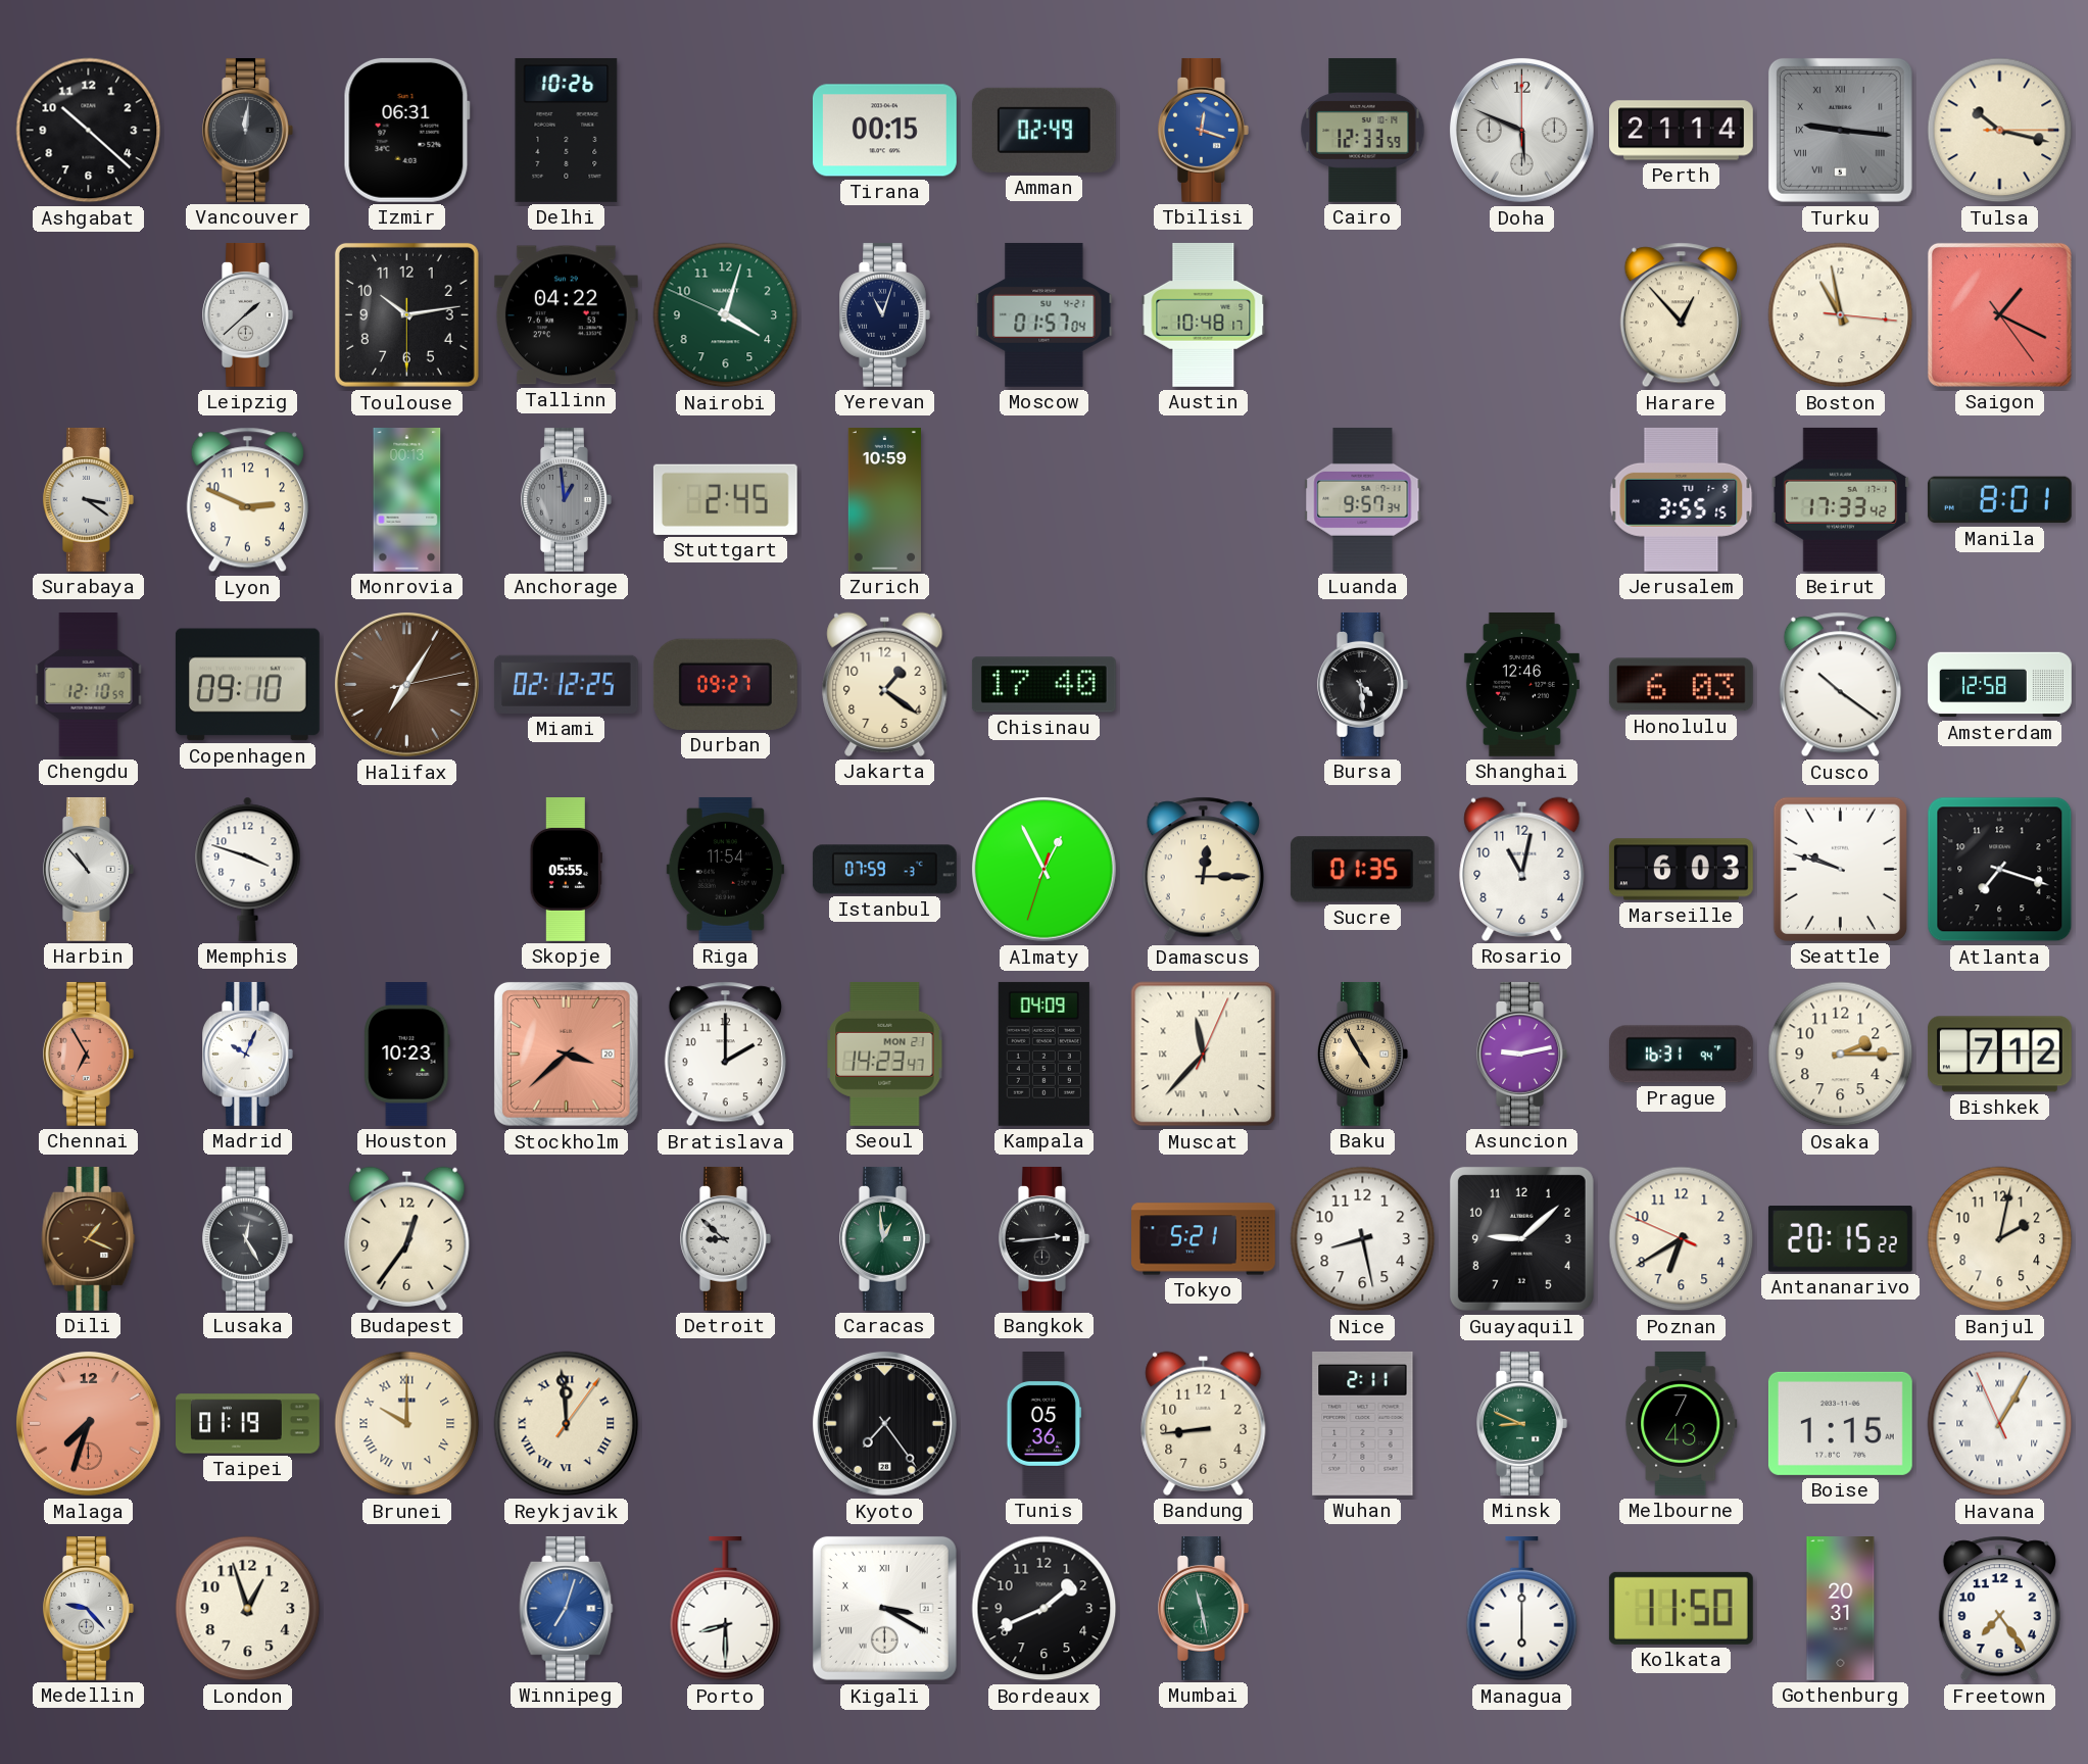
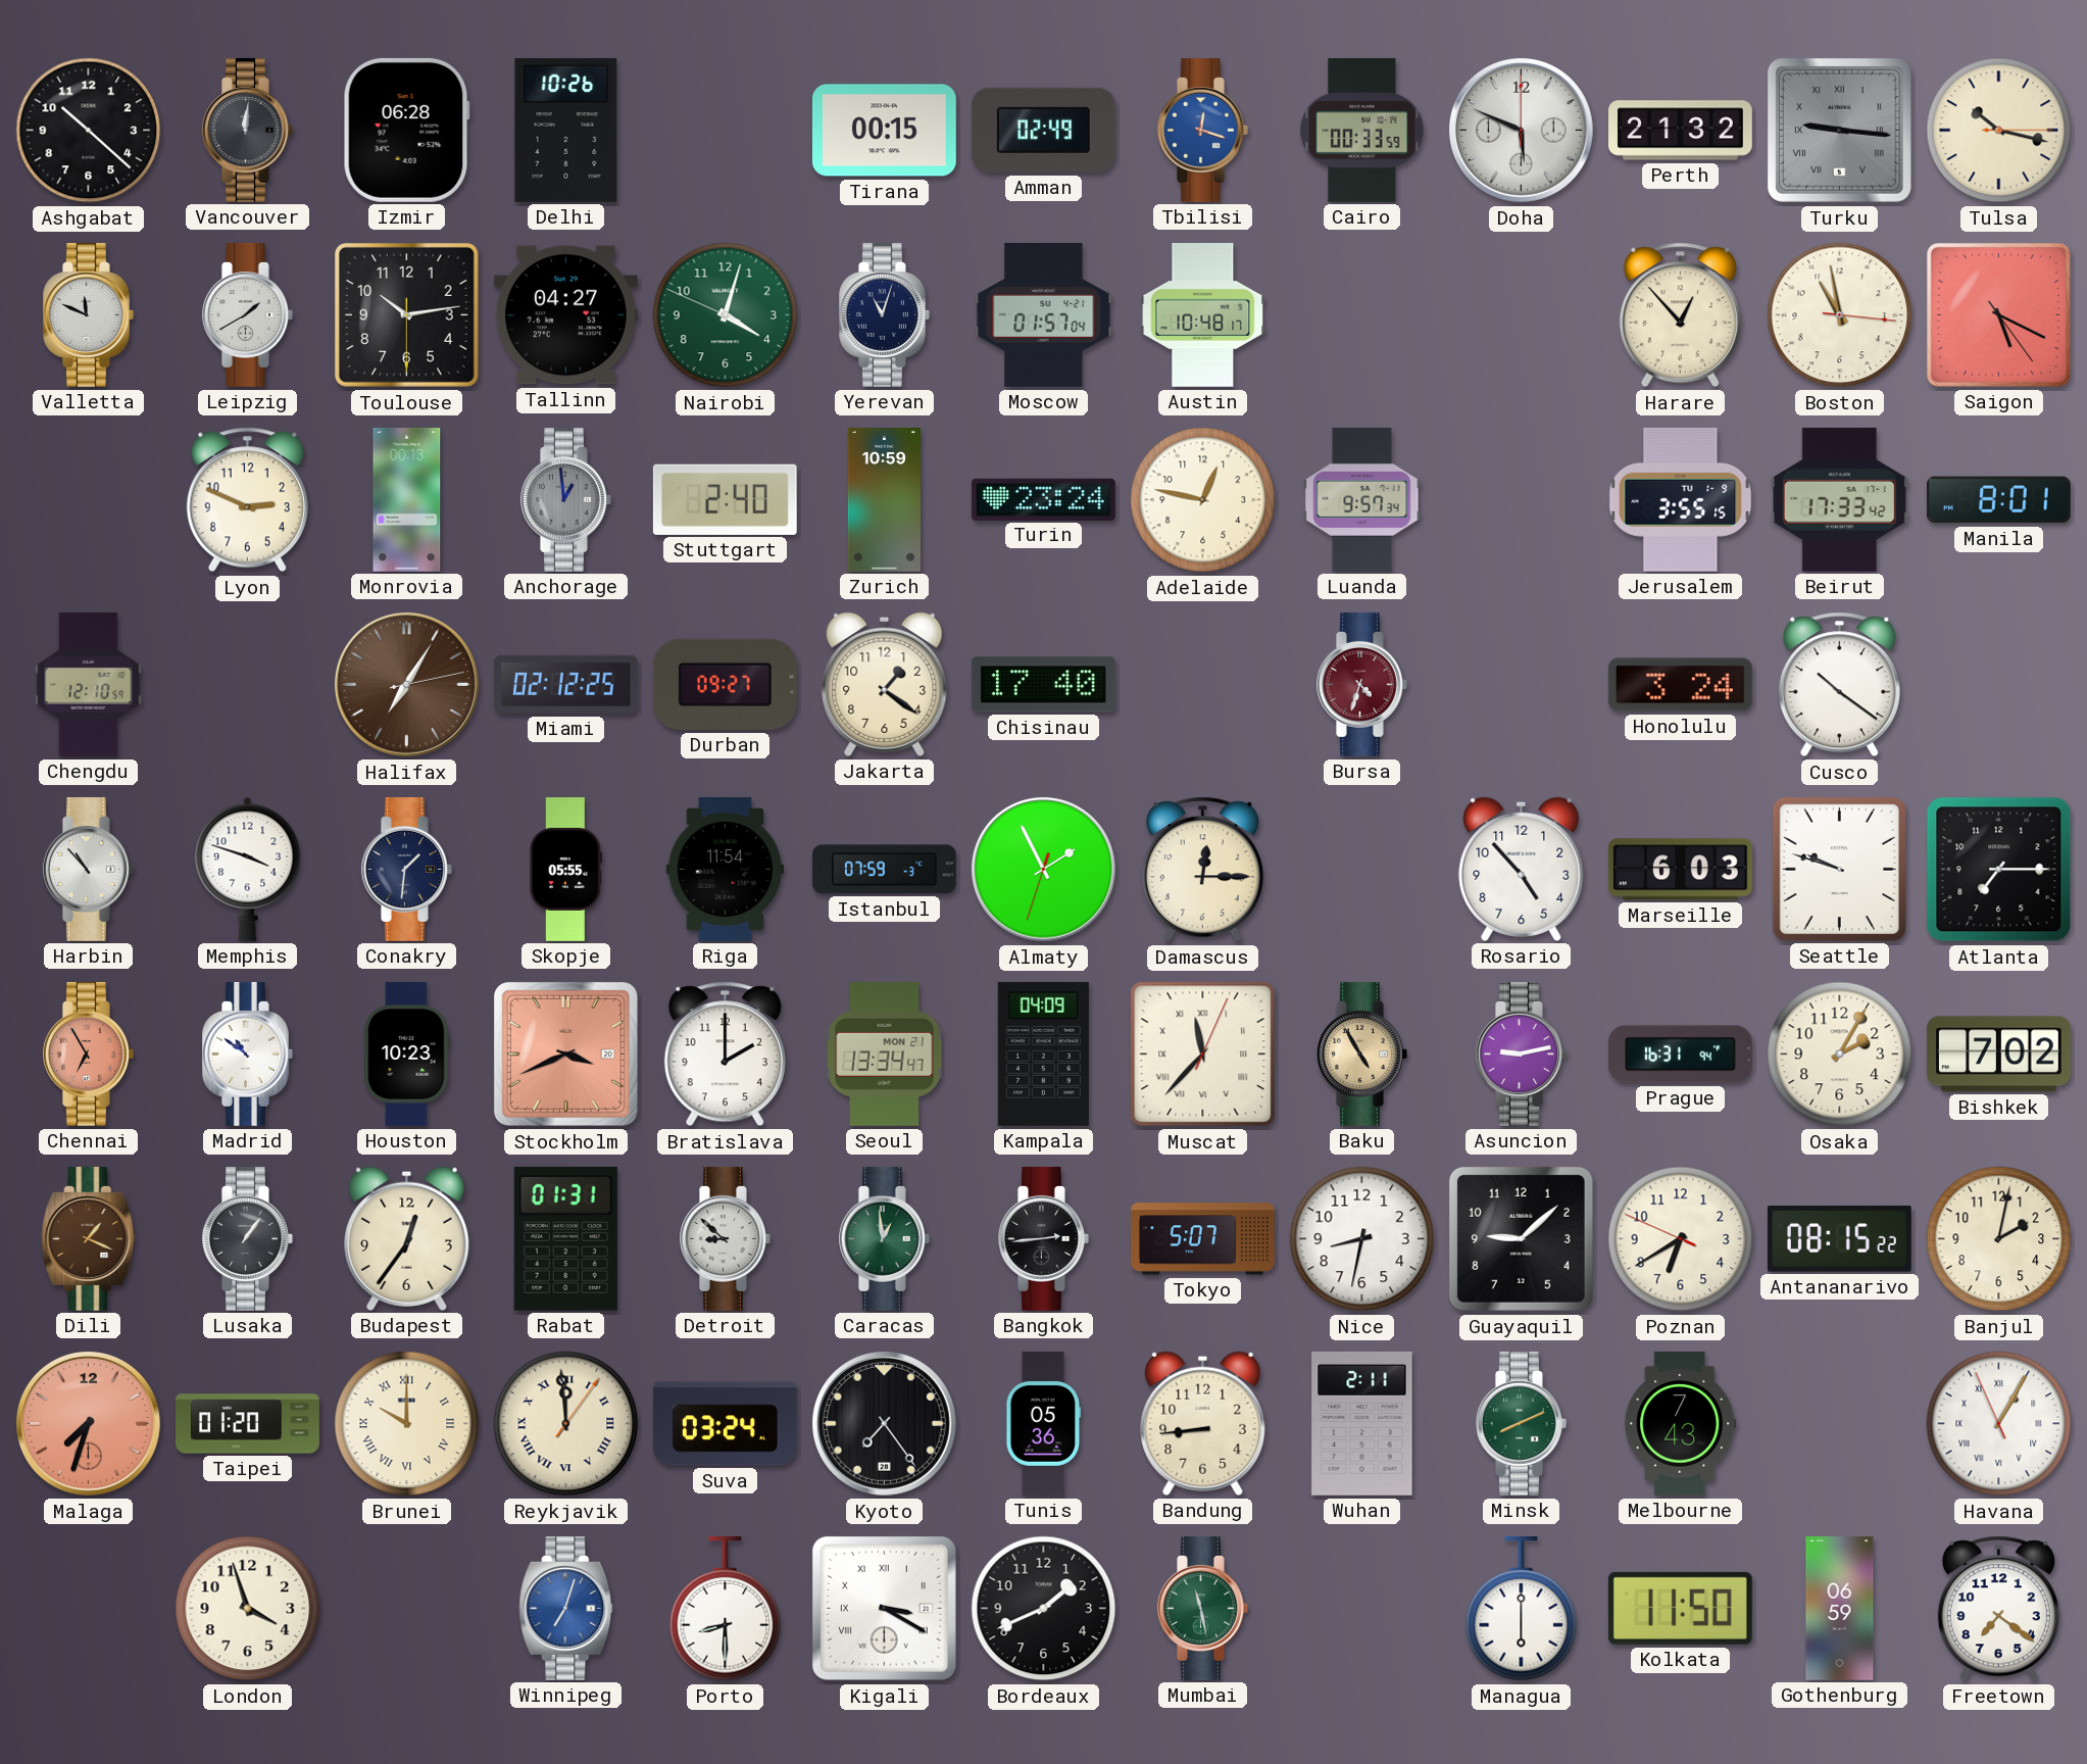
Izmir: 06:31 -> 06:28 (406, 130)
Cairo: 12:33 -> 00:33 (1362, 130)
Perth: 21:14 -> 21:32 (1681, 131)
Valletta: none -> 11:49 (89, 314)
Leipzig: 1:38 -> 1:40 (248, 314)
Tallinn: 04:22 -> 04:27 (565, 315)
Saigon: 1:19 -> 5:19 (1998, 314)
Surabaya: 3:21 -> none (89, 499)
Stuttgart: 2:45 -> 2:40 (725, 499)
Turin: none -> 23:24 (1043, 499)
Adelaide: none -> 12:47 (1203, 500)
Copenhagen: 09:10 -> none (247, 685)
Bursa: 4:29 -> 4:33 (1362, 684)
Bursa dial: black -> burgundy (1362, 684)
Shanghai: 12:46 -> none (1521, 684)
Honolulu: 6:03 -> 3:24 (1680, 685)
Amsterdam: 12:58 -> none (2000, 685)
Conakry: none -> 1:31 (407, 869)
Almaty: 12:55 -> 1:55 (1044, 870)
Sucre: 01:35 -> none (1362, 870)
Rosario: 11:02 -> 4:53 (1522, 869)
Atlanta: 7:18 -> 7:15 (1999, 870)
Madrid: 10:04 -> 10:51 (248, 1053)
Stockholm: 3:38 -> 3:41 (565, 1053)
Seoul: 14:23 -> 13:34 (885, 1053)
Osaka: 2:15 -> 2:05 (1840, 1055)
Bishkek: 7:12 -> 7:02 (1998, 1055)
Lusaka: 12:25 -> 1:06 (248, 1238)
Rabat: none -> 01:31 (565, 1238)
Tokyo: 5:21 -> 5:07 (1203, 1239)
Nice: 8:28 -> 8:32 (1362, 1239)
Antananarivo: 20:15 -> 08:15 (1839, 1239)
Taipei: 01:19 -> 01:20 (248, 1424)
Suva: none -> 03:24 (725, 1424)
Minsk: 8:49 -> 8:11 (1522, 1423)
Boise: 1:15 -> none (1840, 1423)
Medellin: 9:23 -> none (89, 1608)
London: 12:57 -> 3:57 (248, 1609)
Gothenburg: 20:31 -> 06:59 (1840, 1609)
Freetown: 7:24 -> 7:21 (1998, 1609)
